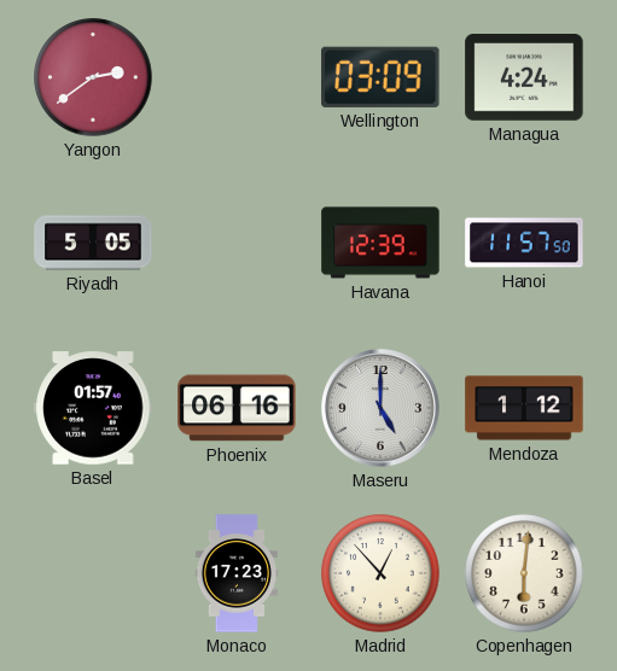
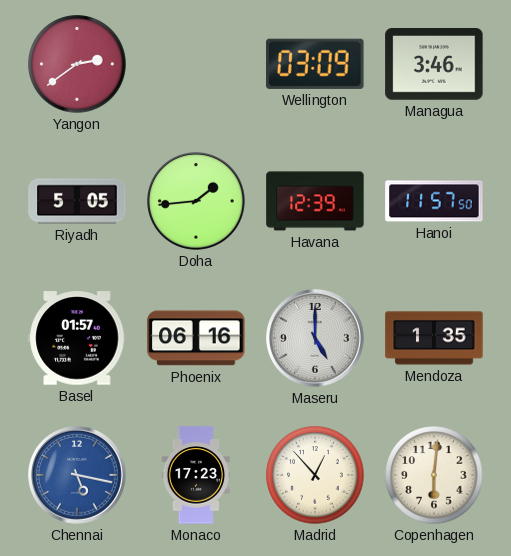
Managua: 4:24 -> 3:46 (434, 65)
Doha: none -> 1:44 (197, 202)
Mendoza: 1:12 -> 1:35 (434, 338)
Chennai: none -> 5:17 (78, 476)
